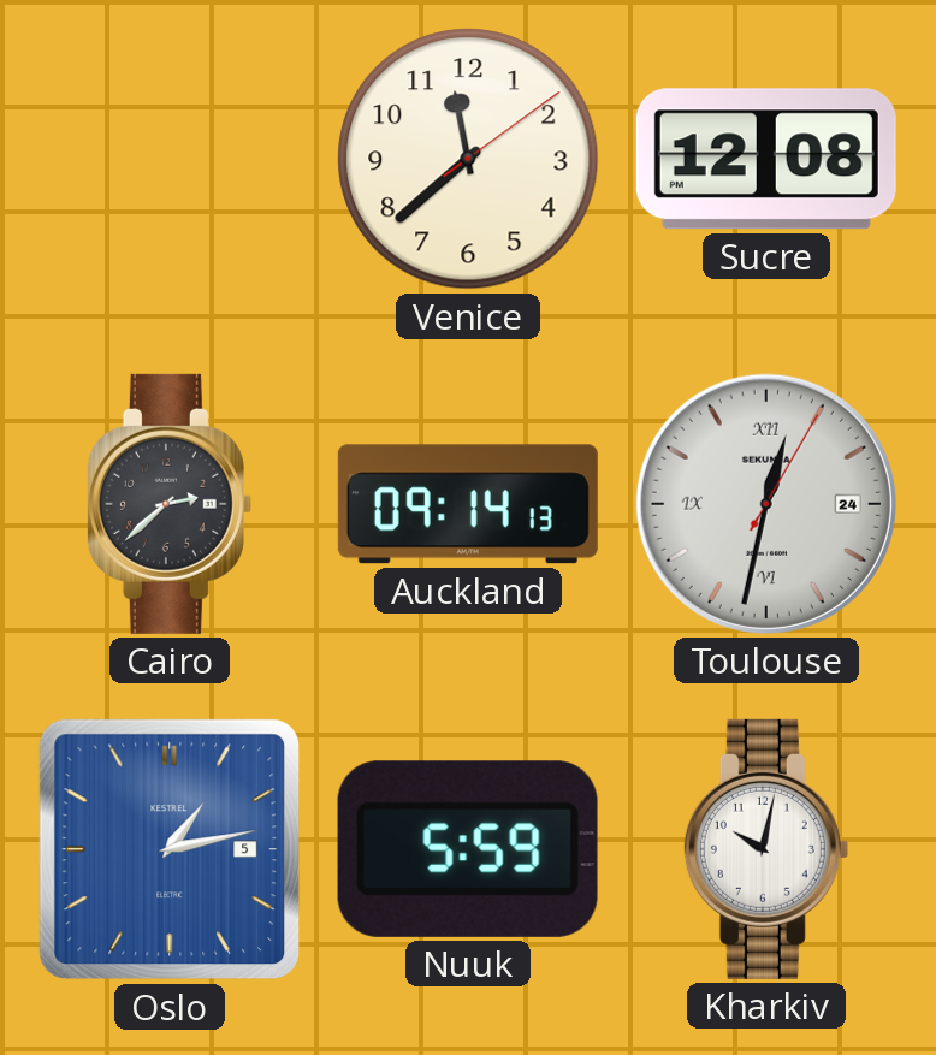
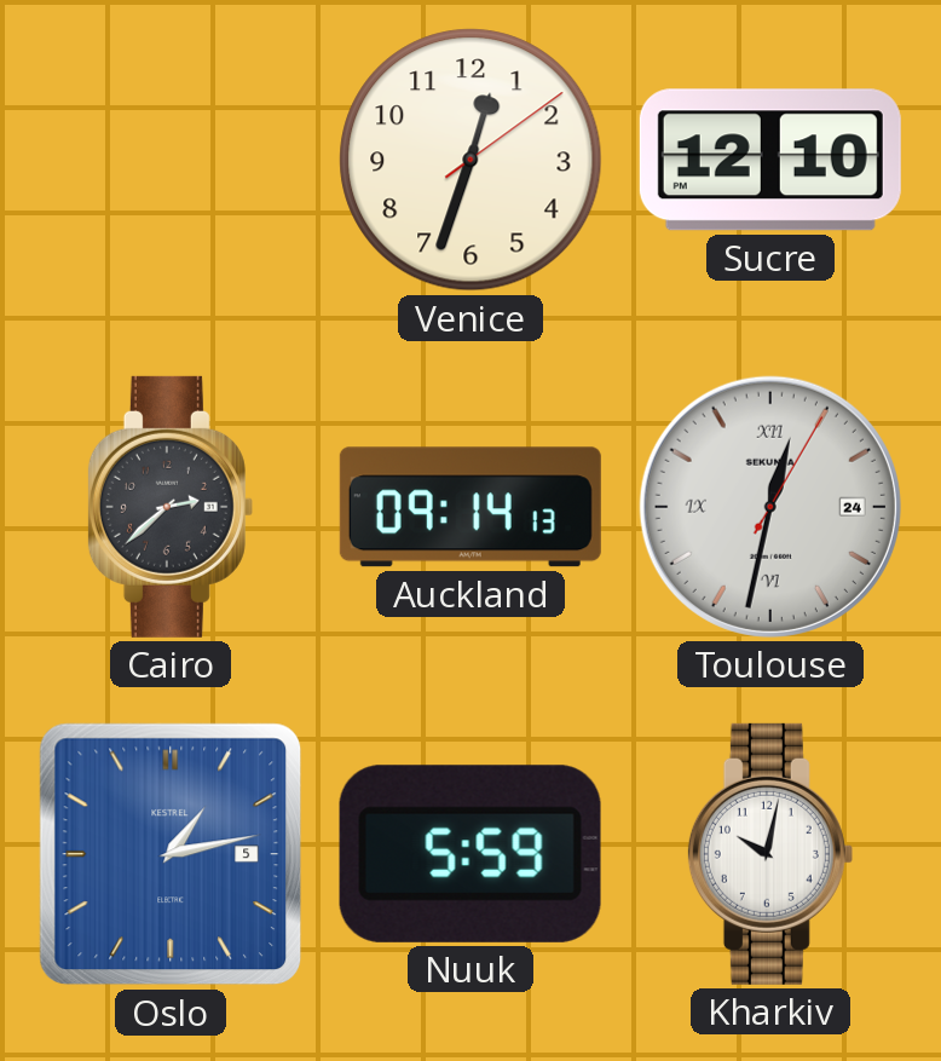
Venice: 11:38 -> 12:33 (470, 160)
Sucre: 12:08 -> 12:10 (770, 160)
